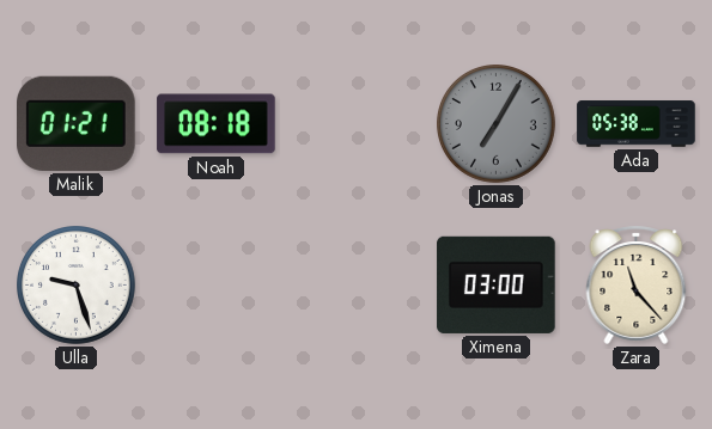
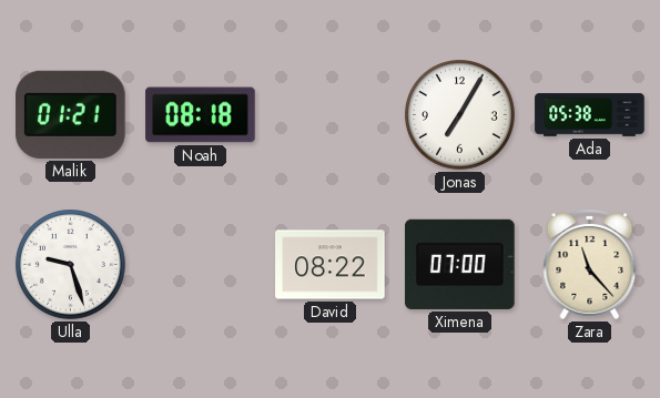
Jonas dial: grey -> white (460, 115)
David: none -> 08:22 (331, 265)
Ximena: 03:00 -> 07:00 (460, 264)
